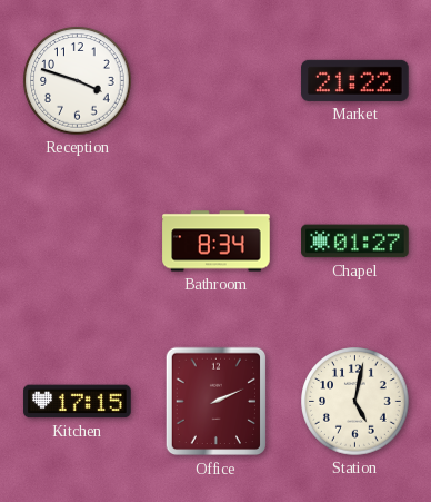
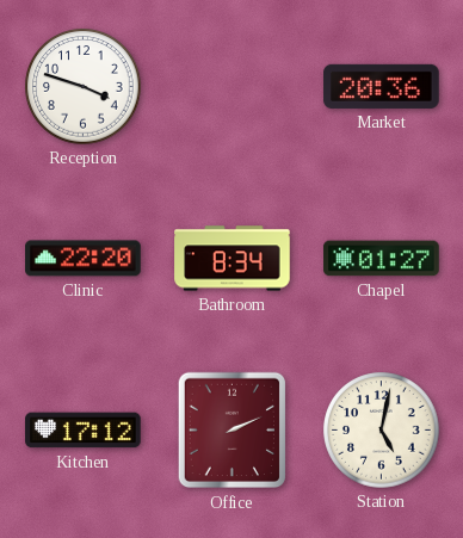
Market: 21:22 -> 20:36 (382, 86)
Clinic: none -> 22:20 (84, 259)
Kitchen: 17:15 -> 17:12 (84, 431)
